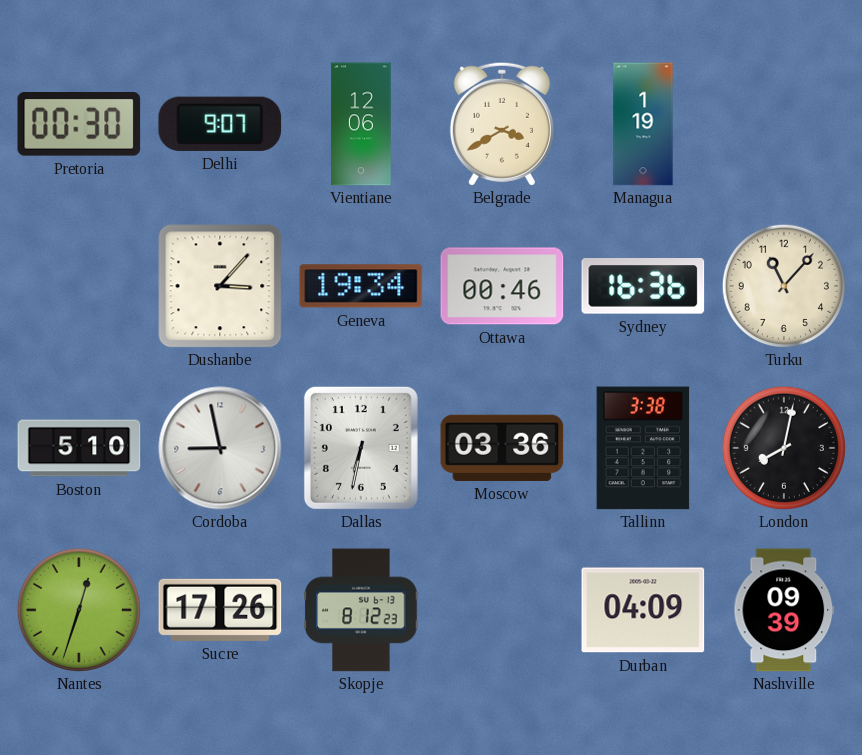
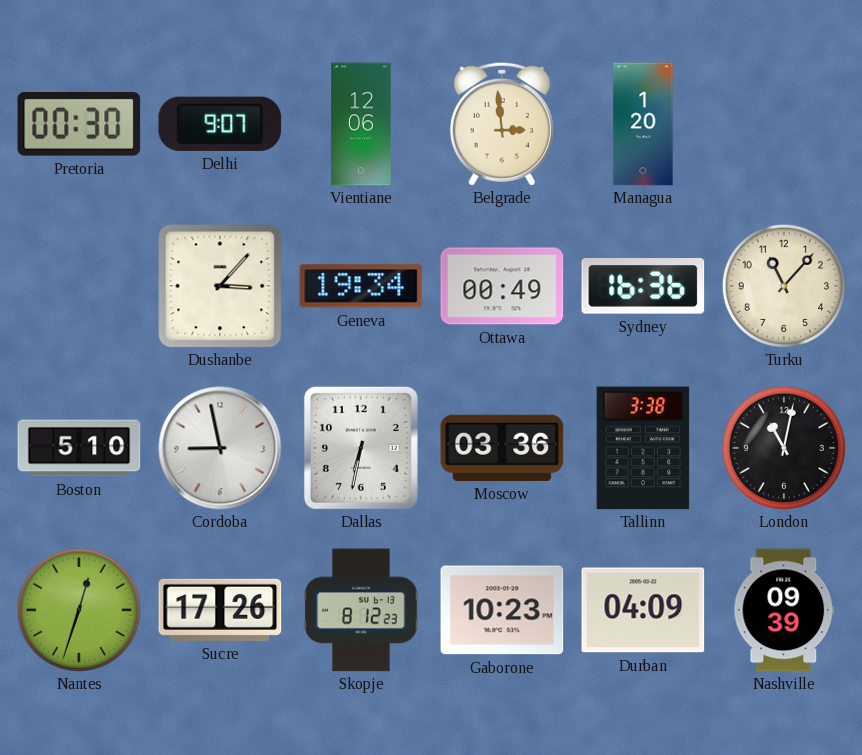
Belgrade: 3:40 -> 2:59 (502, 124)
Managua: 1:19 -> 1:20 (643, 124)
Ottawa: 00:46 -> 00:49 (502, 286)
London: 8:02 -> 11:02 (783, 447)
Gaborone: none -> 10:23 (502, 610)
